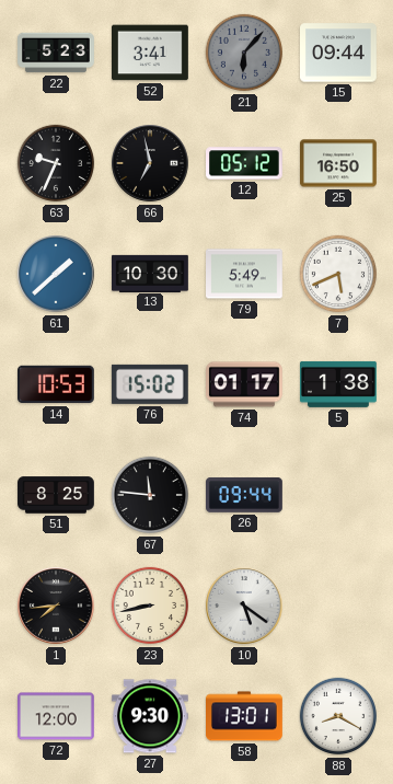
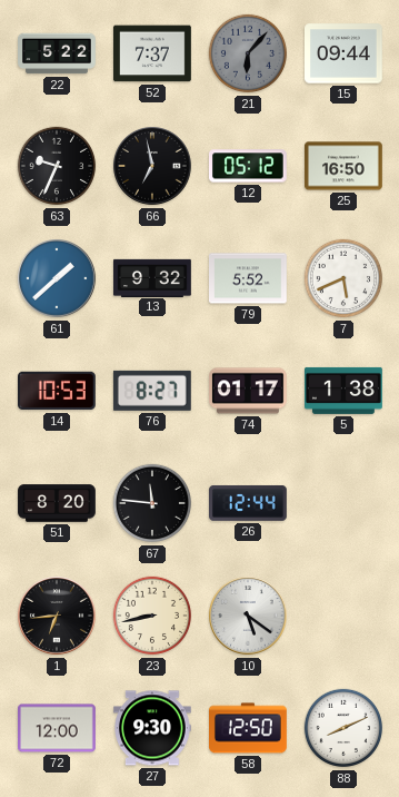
22: 5:23 -> 5:22 (57, 53)
52: 3:41 -> 7:37 (153, 53)
13: 10:30 -> 9:32 (152, 277)
79: 5:49 -> 5:52 (249, 278)
76: 15:02 -> 8:27 (152, 391)
51: 8:25 -> 8:20 (57, 503)
26: 09:44 -> 12:44 (249, 503)
1: 7:44 -> 6:44 (57, 616)
58: 13:01 -> 12:50 (249, 728)
88: 8:20 -> 8:11 (343, 728)
